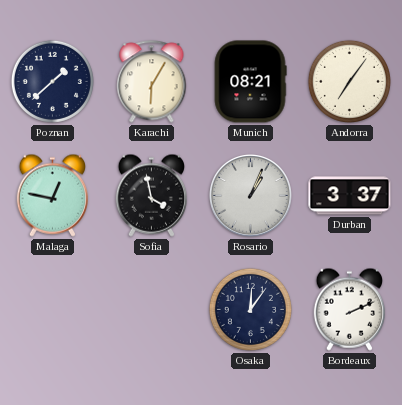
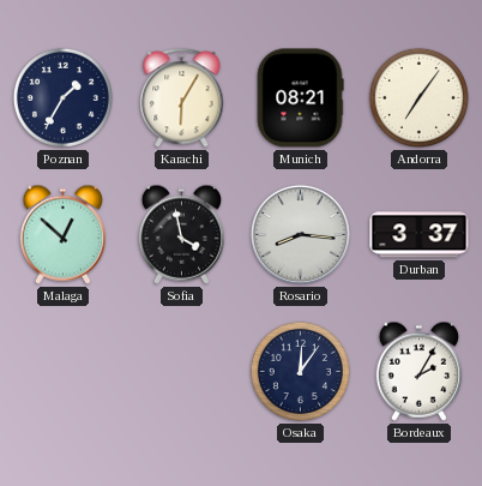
Poznan: 1:38 -> 1:35 (62, 97)
Malaga: 12:47 -> 12:52 (62, 234)
Rosario: 1:04 -> 8:16 (300, 234)
Bordeaux: 2:11 -> 2:05 (418, 371)
